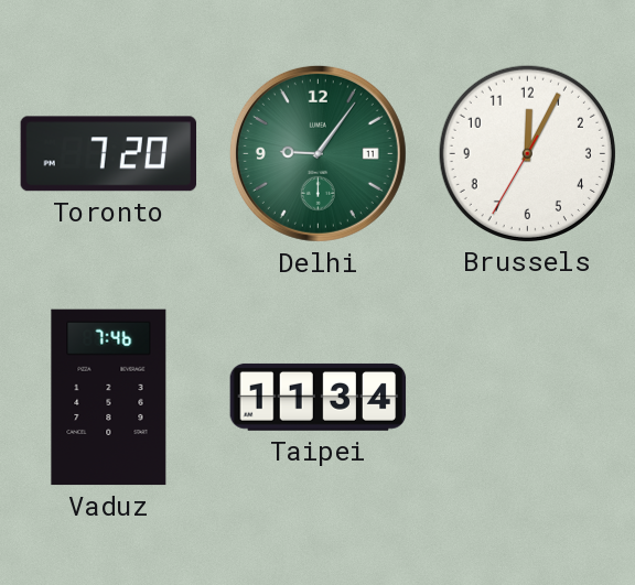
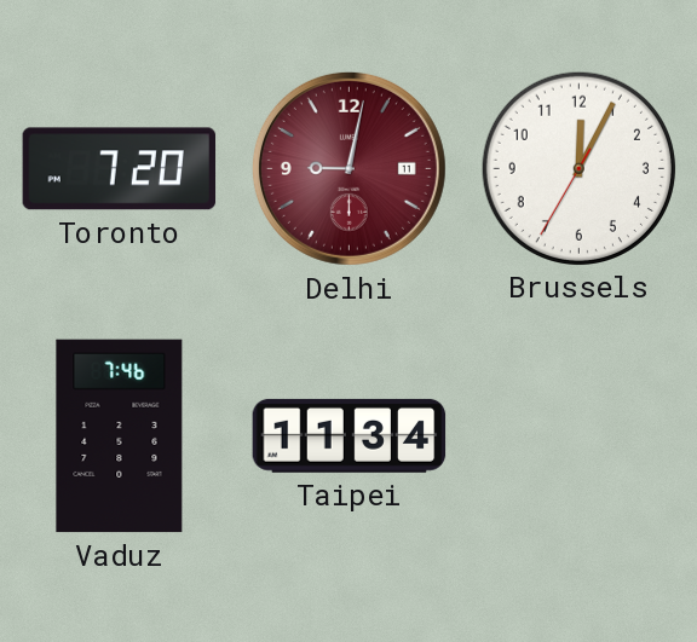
Delhi: 9:06 -> 9:02 (348, 168)
Delhi dial: green -> burgundy (348, 168)
